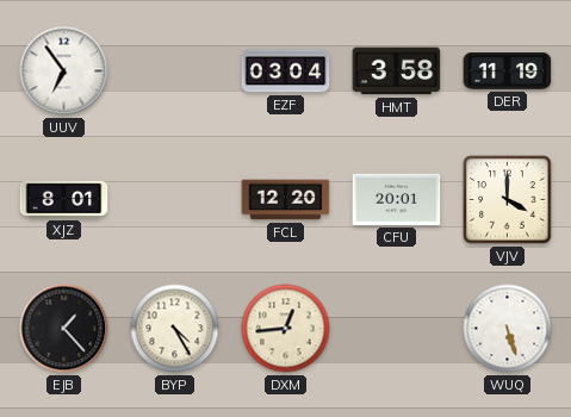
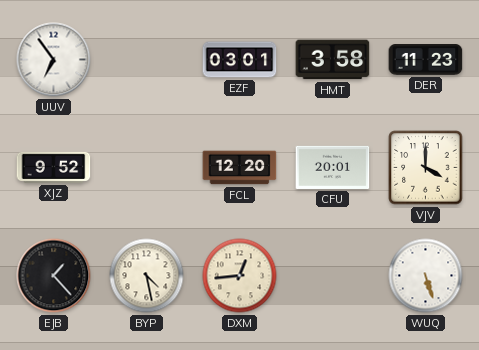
EZF: 03:04 -> 03:01 (240, 60)
DER: 11:19 -> 11:23 (426, 60)
XJZ: 8:01 -> 9:52 (54, 167)
BYP: 4:25 -> 4:28 (147, 276)
